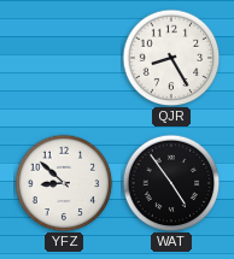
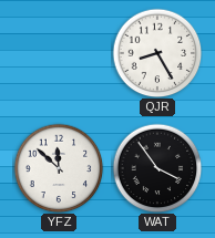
YFZ: 8:52 -> 11:52 (59, 168)
WAT: 4:54 -> 3:54 (157, 168)
